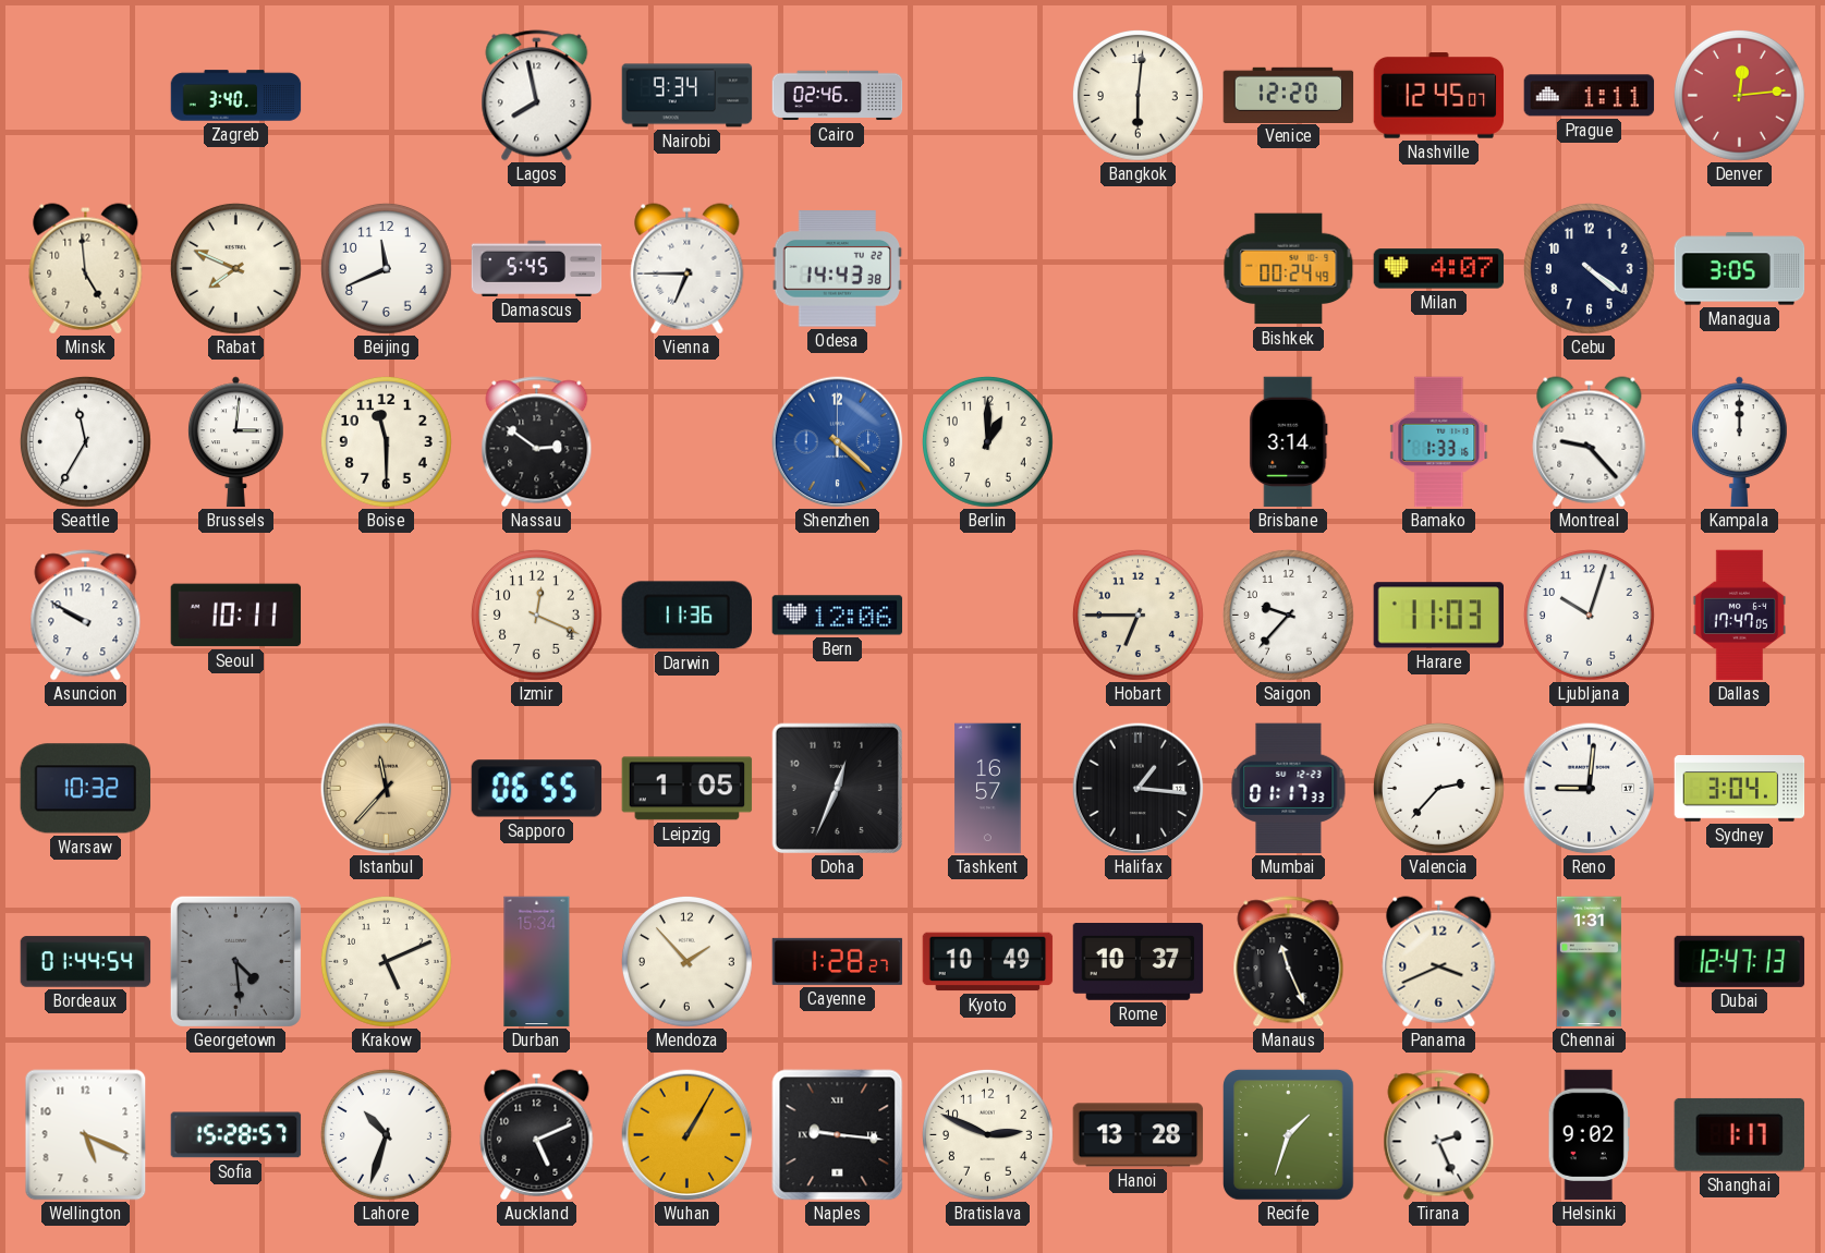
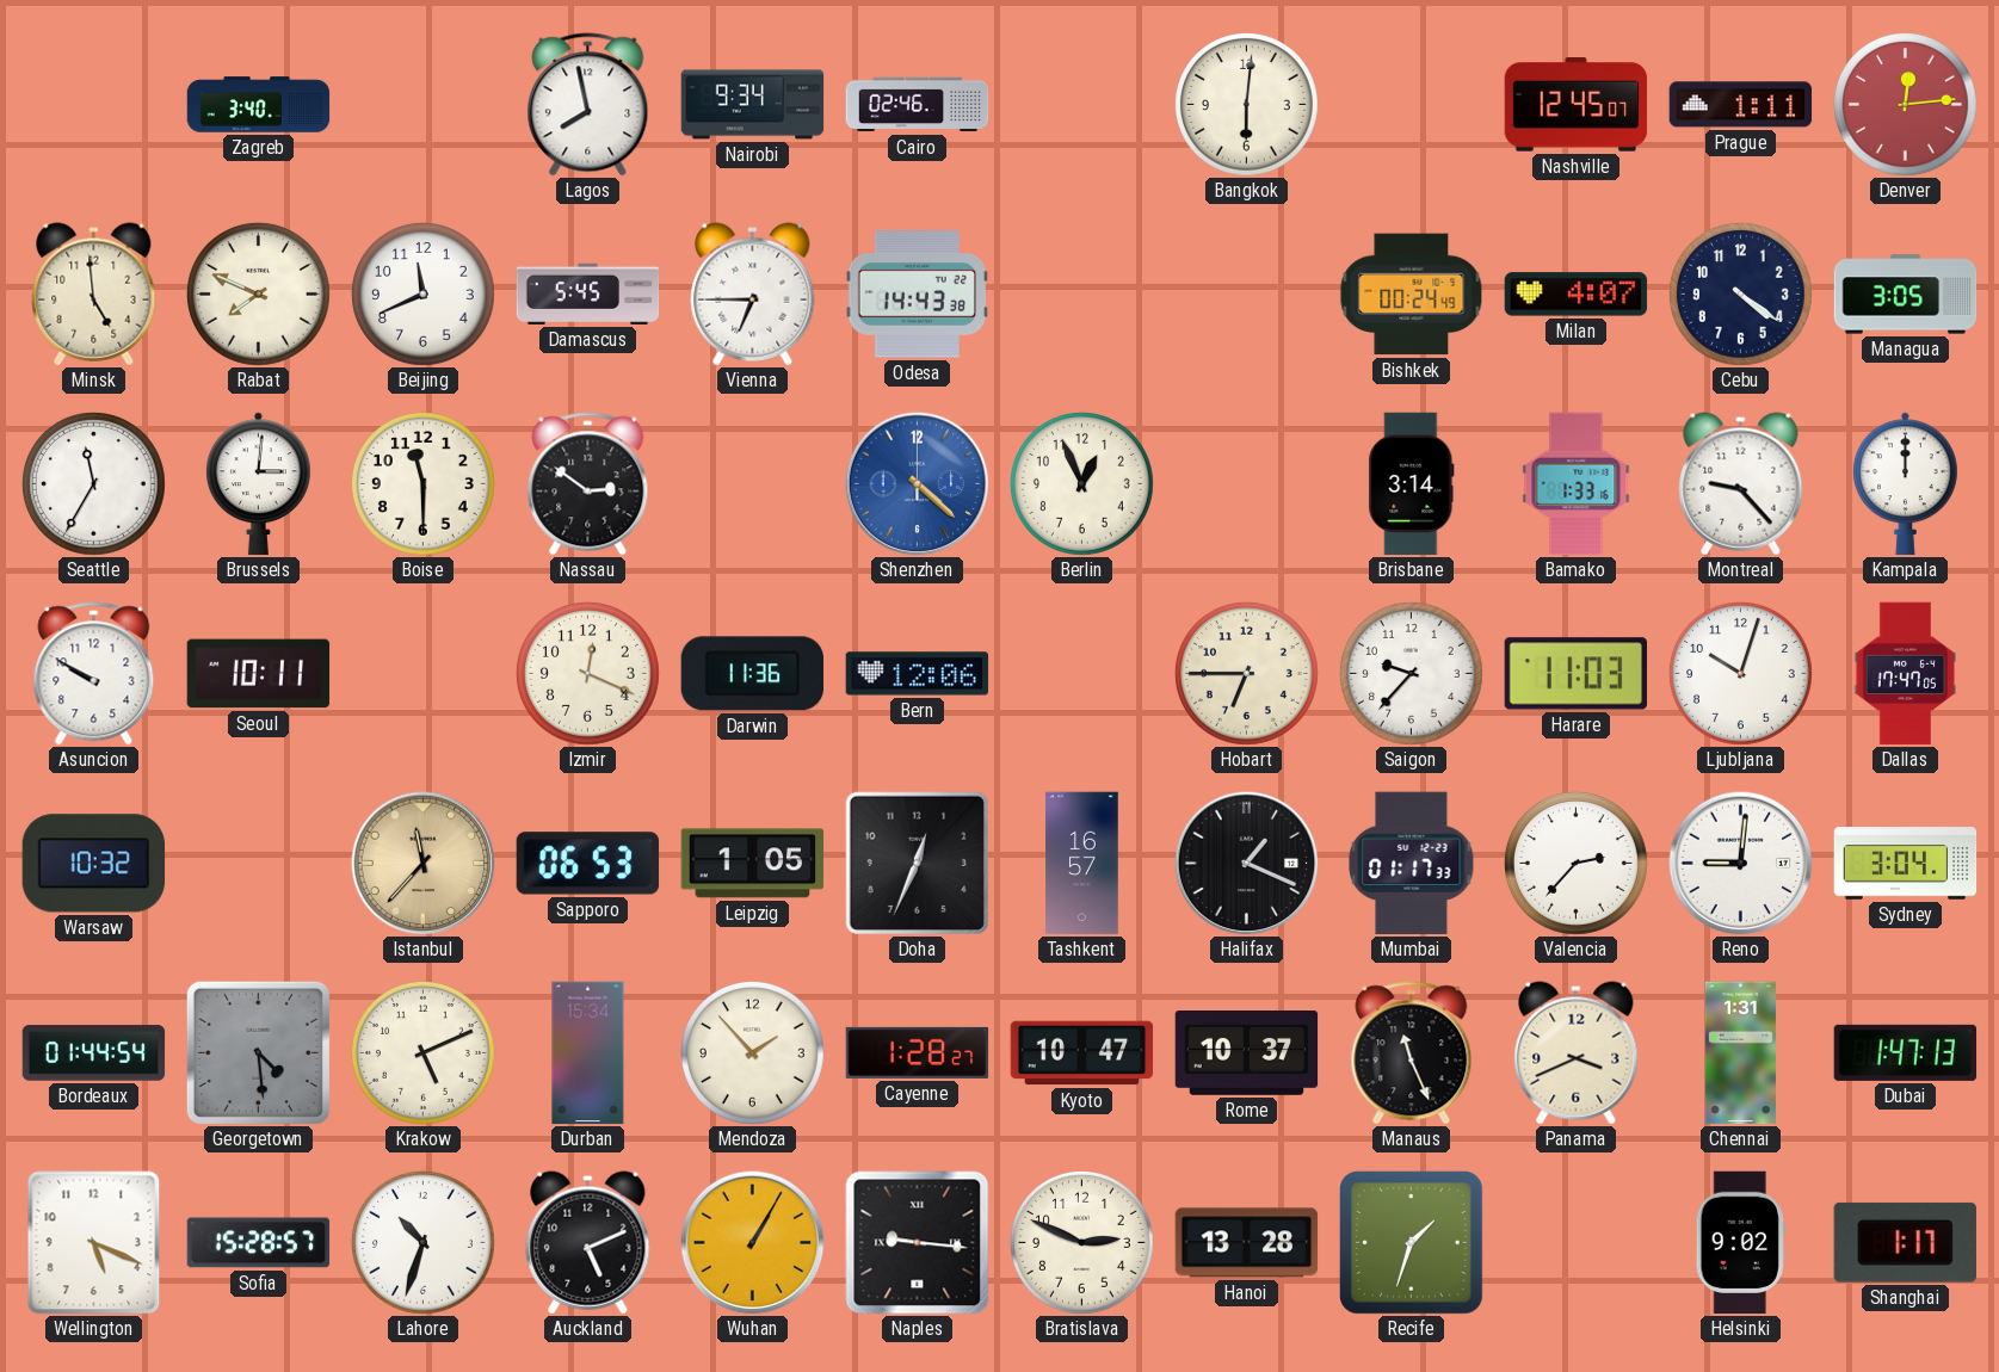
Venice: 12:20 -> none (1289, 95)
Berlin: 1:00 -> 12:56 (1082, 484)
Sapporo: 06:55 -> 06:53 (588, 864)
Halifax: 1:16 -> 1:19 (1247, 864)
Kyoto: 10:49 -> 10:47 (1082, 1053)
Dubai: 12:47 -> 1:47 (1906, 1052)
Tirana: 2:26 -> none (1439, 1135)
